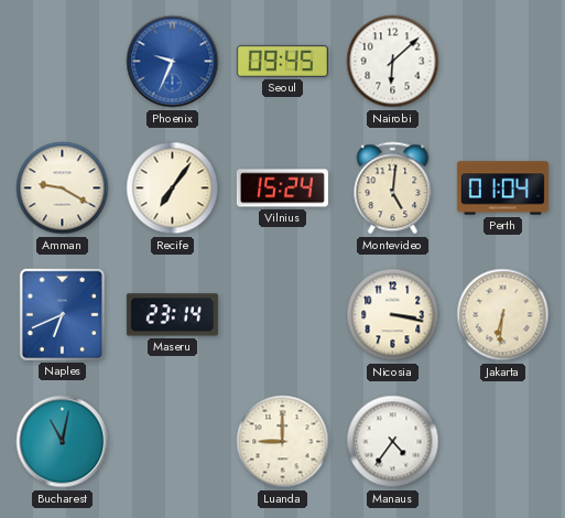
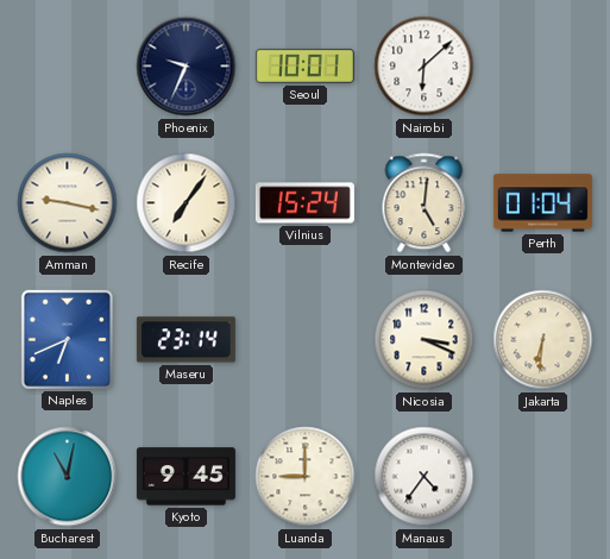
Phoenix dial: blue -> navy (187, 67)
Seoul: 09:45 -> 10:01 (304, 65)
Amman: 9:20 -> 9:17 (68, 203)
Nicosia: 3:17 -> 3:19 (425, 340)
Kyoto: none -> 9:45 (185, 477)
